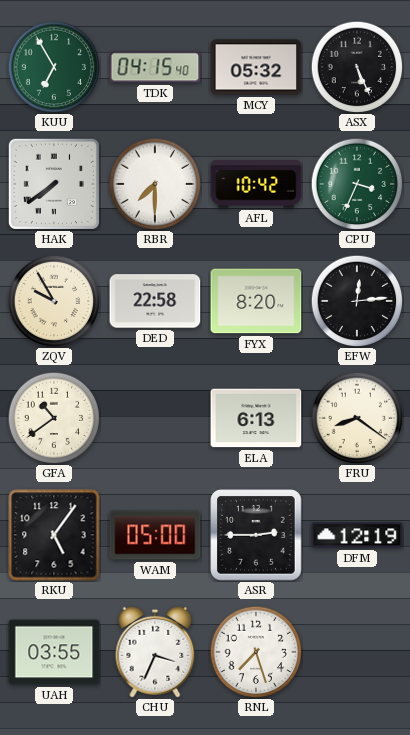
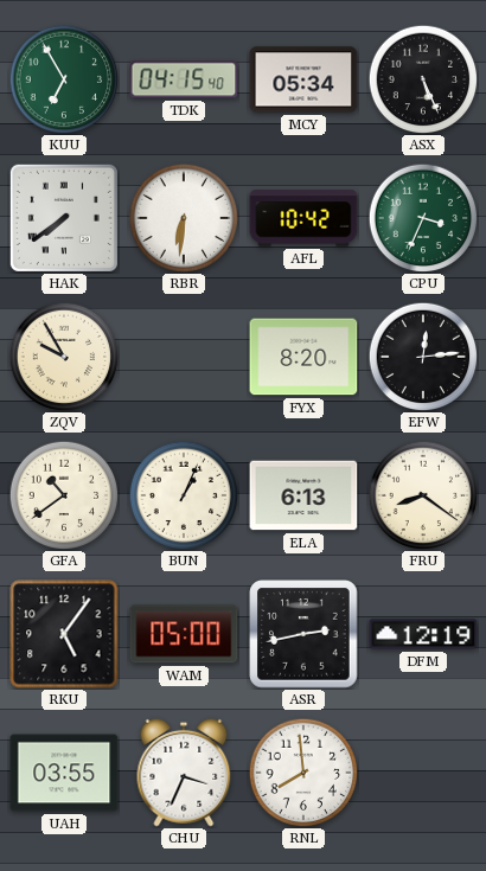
MCY: 05:32 -> 05:34 (303, 79)
RBR: 7:30 -> 6:31 (184, 218)
DED: 22:58 -> none (155, 301)
BUN: none -> 1:04 (184, 495)
ASR: 2:45 -> 2:43 (303, 634)
RNL: 7:27 -> 7:59 (303, 773)
